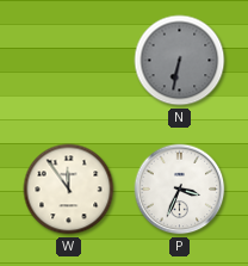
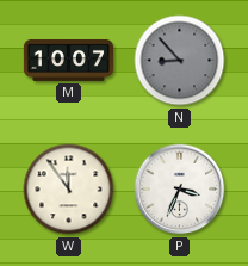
M: none -> 10:07 (68, 60)
N: 6:32 -> 8:53 (180, 61)
